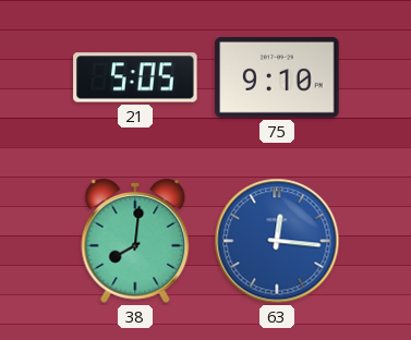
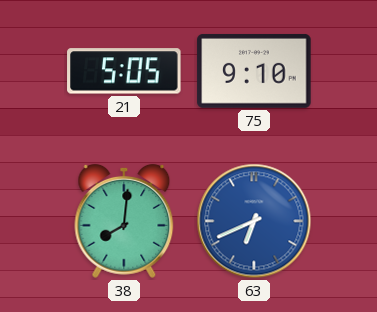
63: 12:16 -> 6:41 (254, 221)
